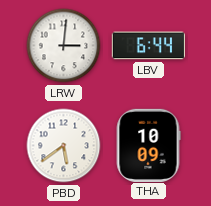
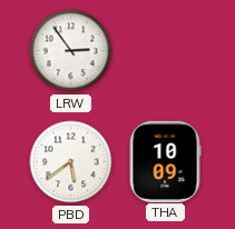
LRW: 3:01 -> 2:54 (71, 51)
LBV: 6:44 -> none (148, 46)
